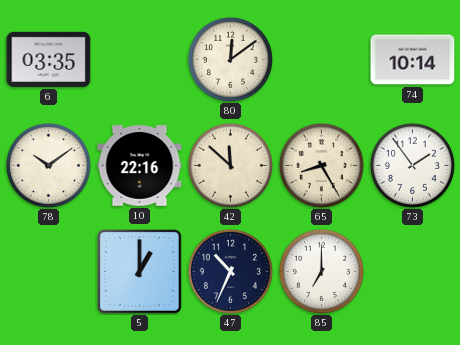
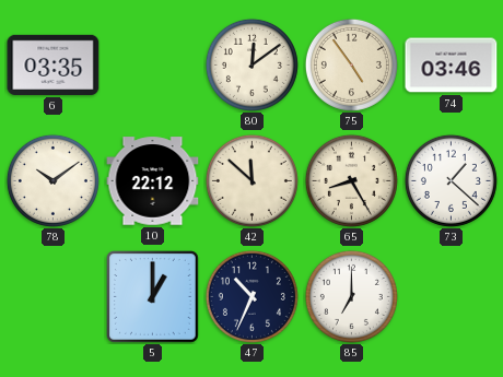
75: none -> 4:54 (351, 64)
74: 10:14 -> 03:46 (452, 66)
10: 22:16 -> 22:12 (153, 181)
73: 1:54 -> 1:22 (451, 180)
